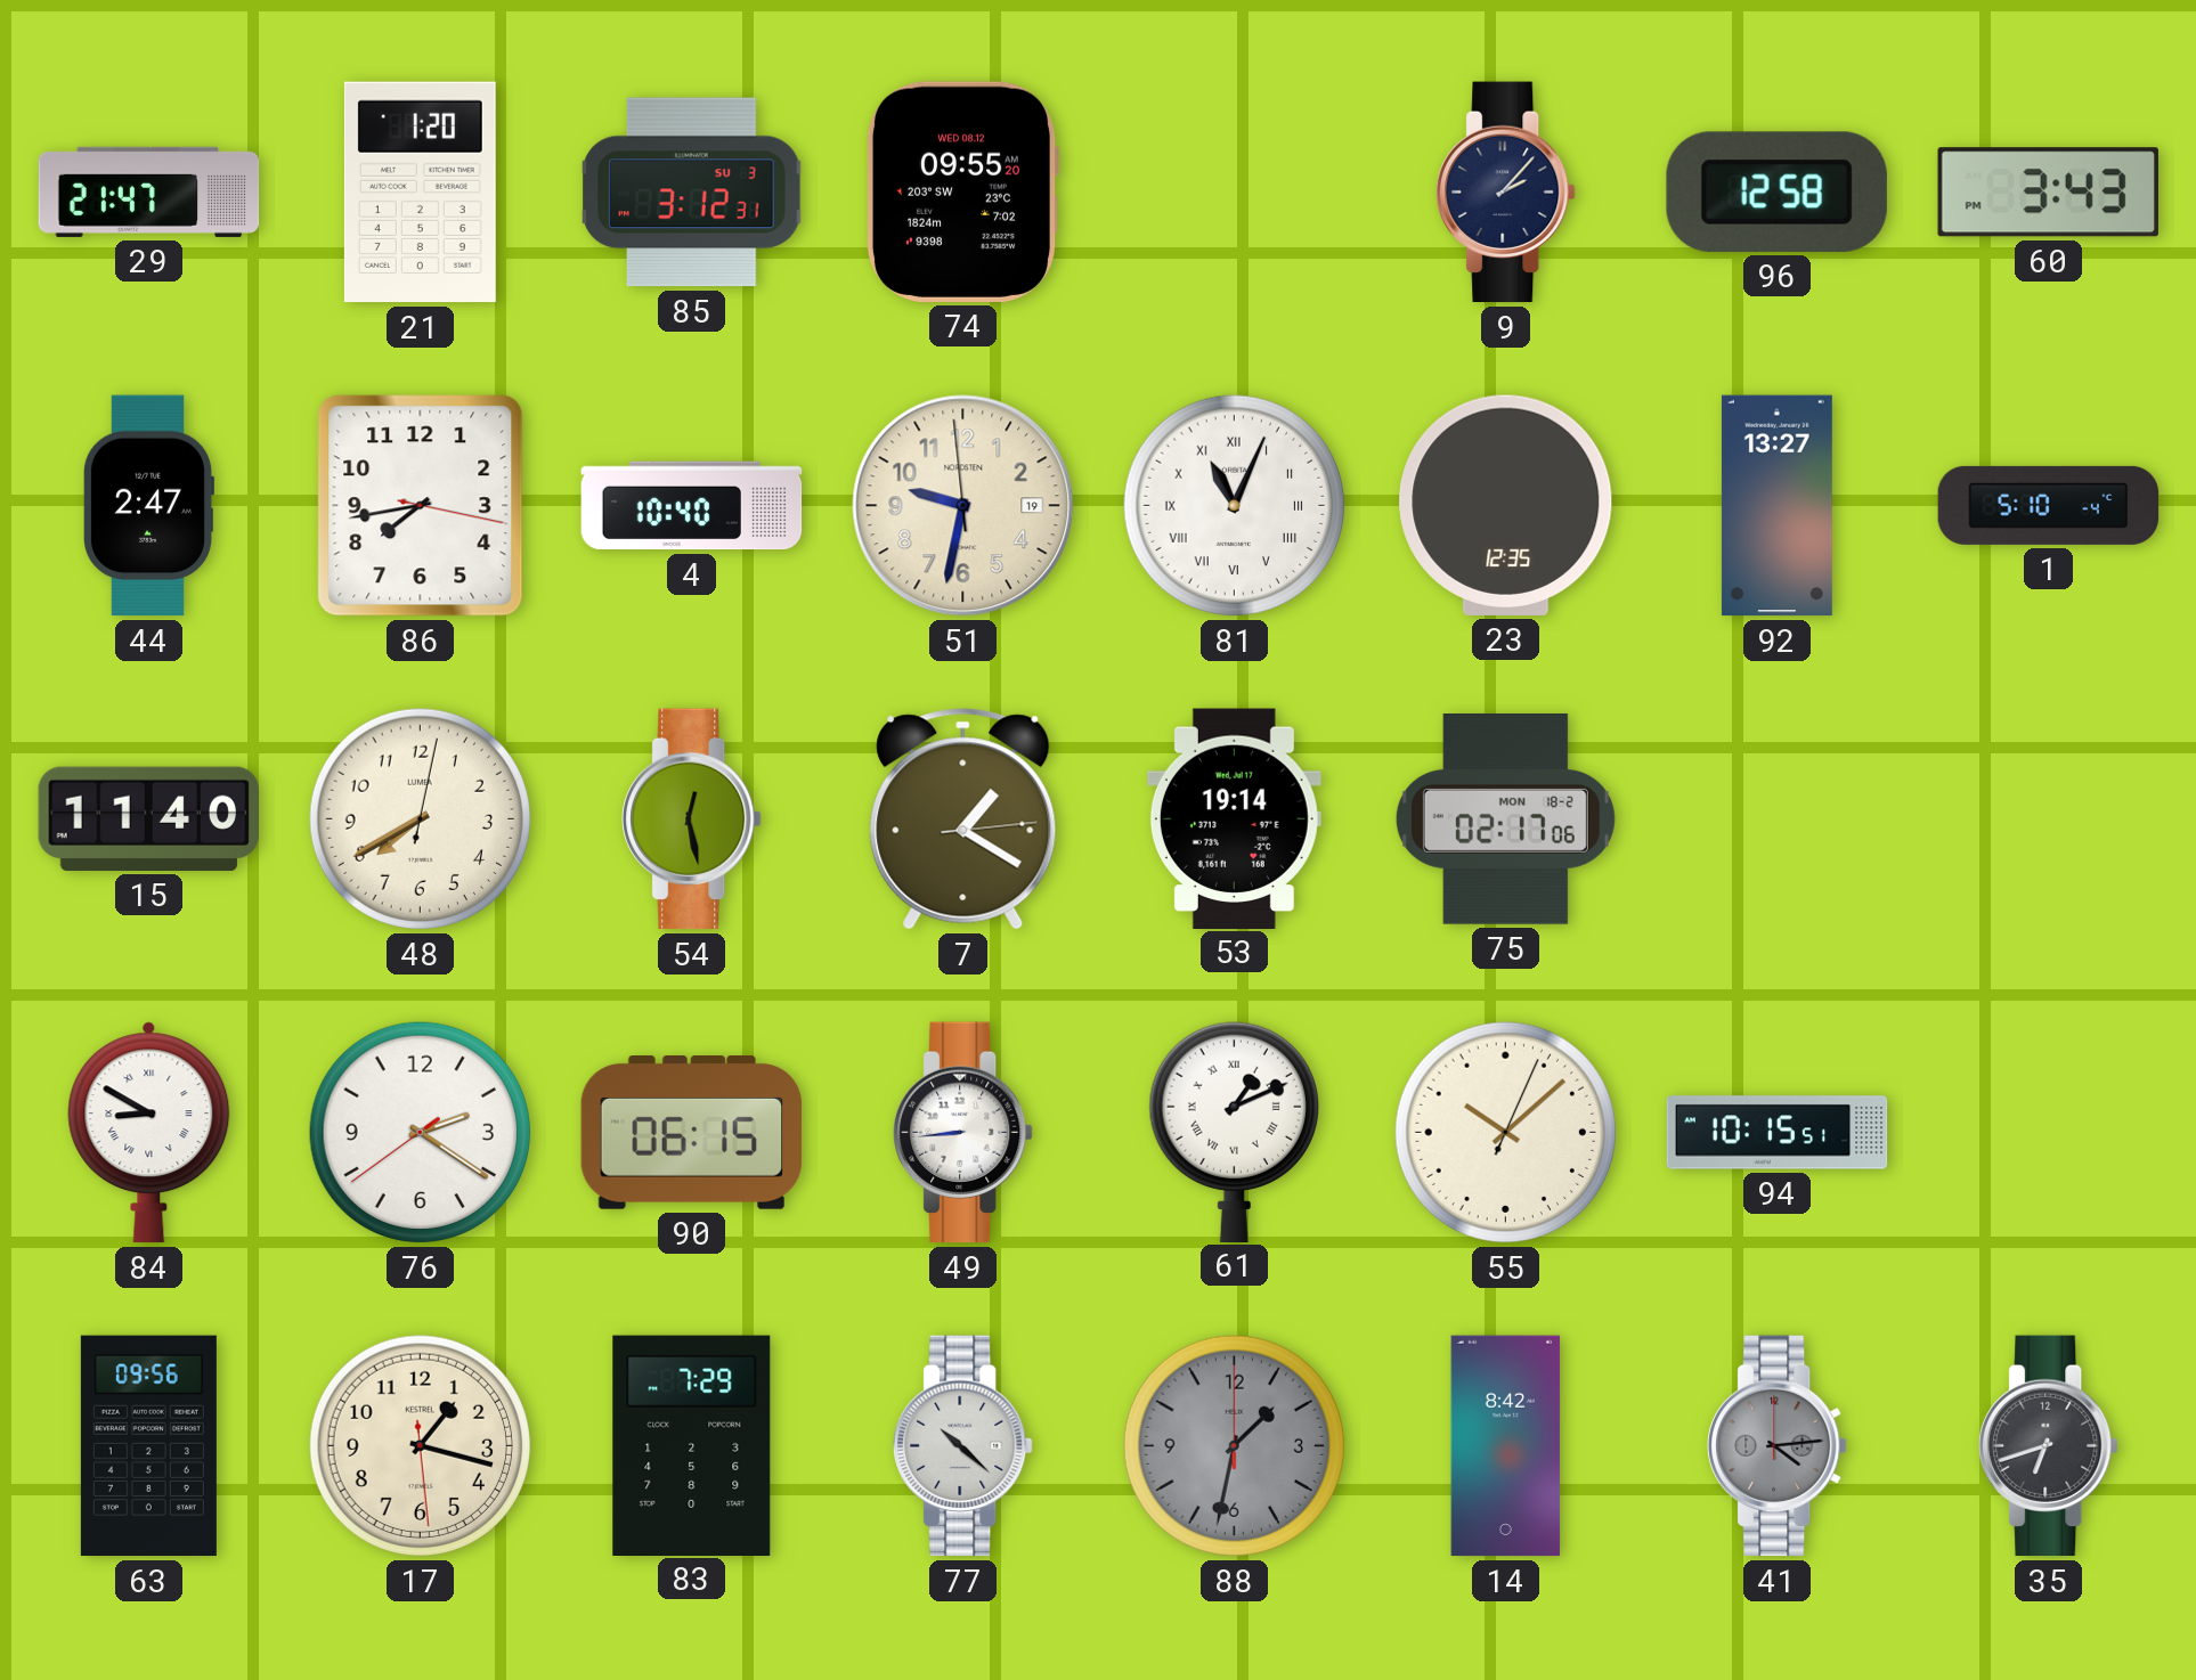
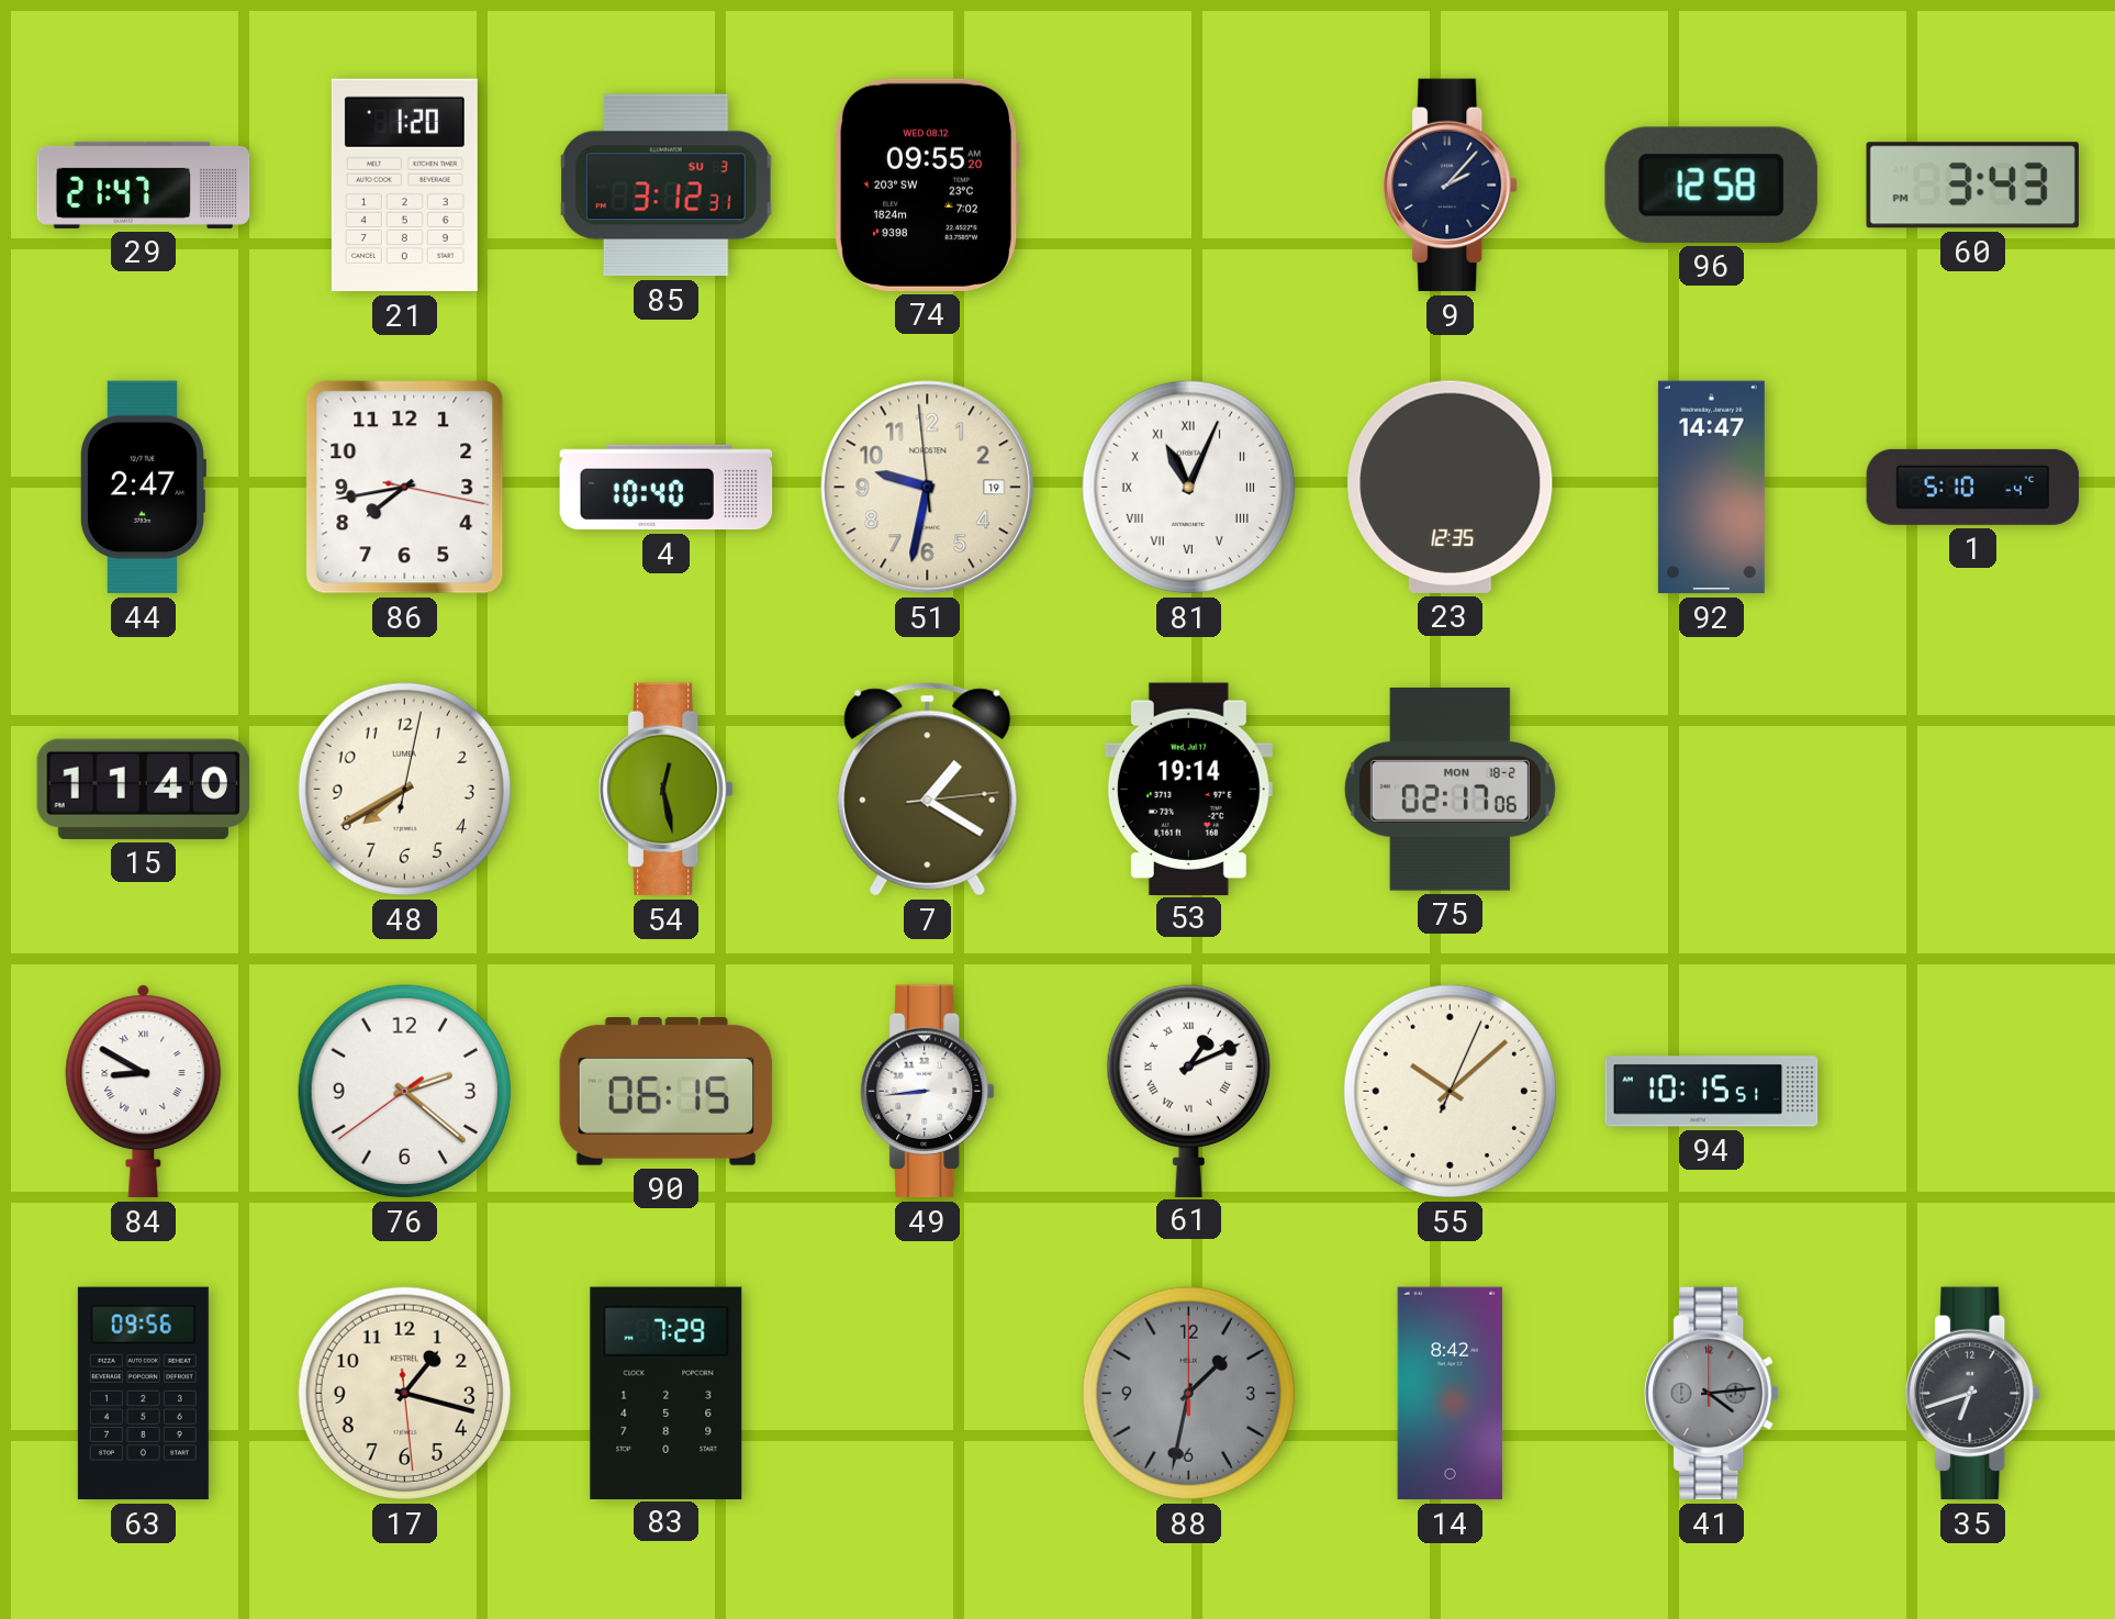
92: 13:27 -> 14:47 (1711, 488)
76: 2:20 -> 2:21 (405, 1092)
77: 10:22 -> none (963, 1446)
